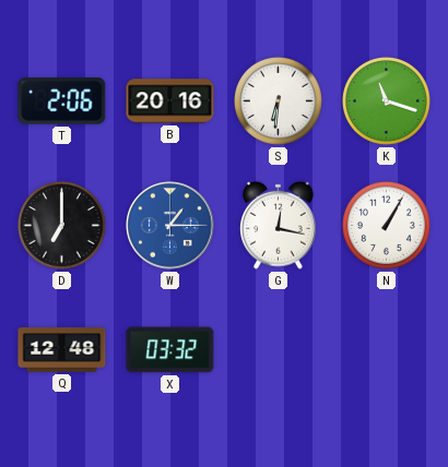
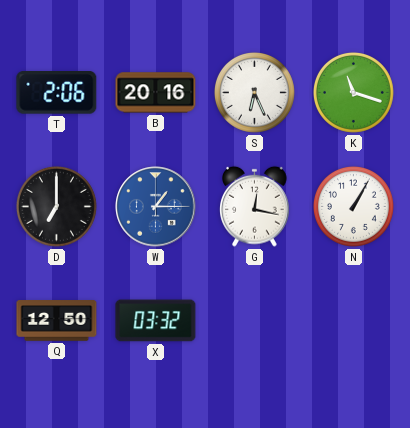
S: 6:31 -> 6:26 (254, 92)
Q: 12:48 -> 12:50 (57, 321)
